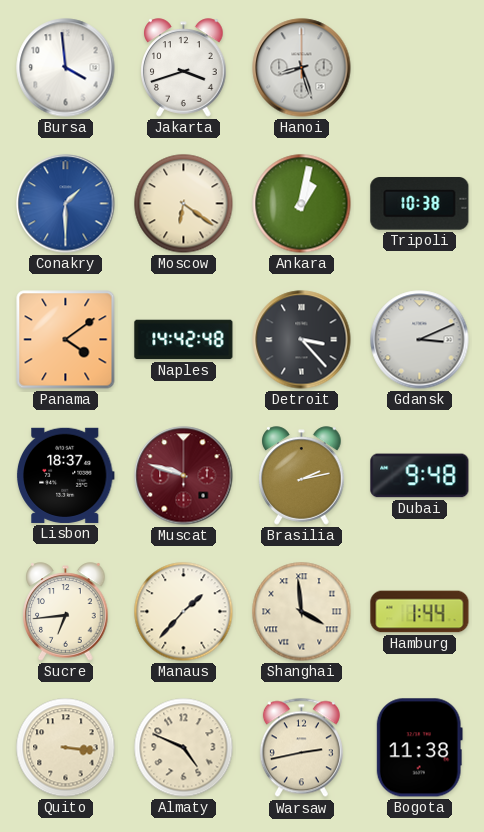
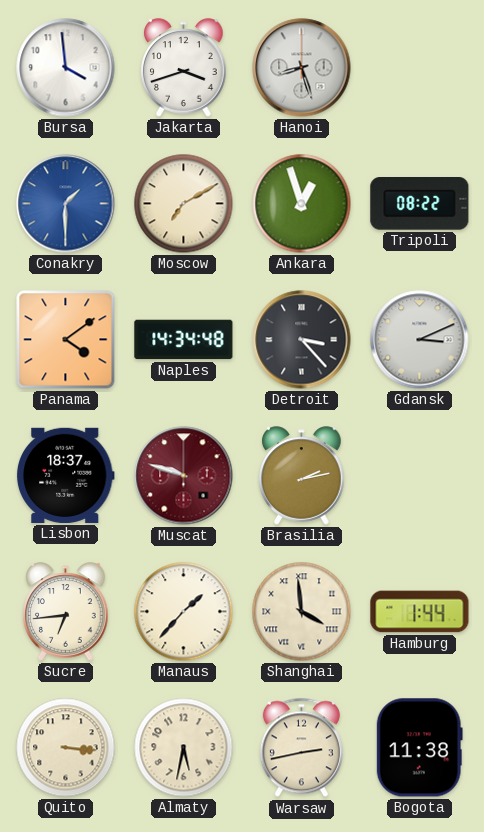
Moscow: 6:21 -> 7:10 (184, 204)
Ankara: 1:02 -> 12:57 (302, 204)
Tripoli: 10:38 -> 08:22 (420, 204)
Naples: 14:42 -> 14:34 (184, 340)
Dubai: 9:48 -> none (420, 476)
Almaty: 4:49 -> 5:32 (184, 748)
